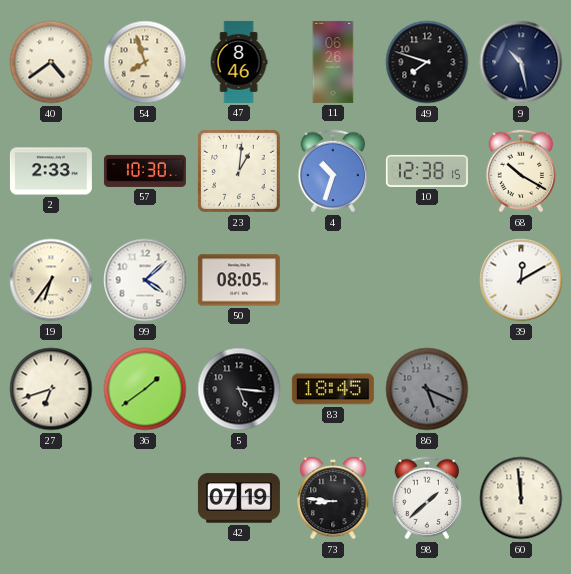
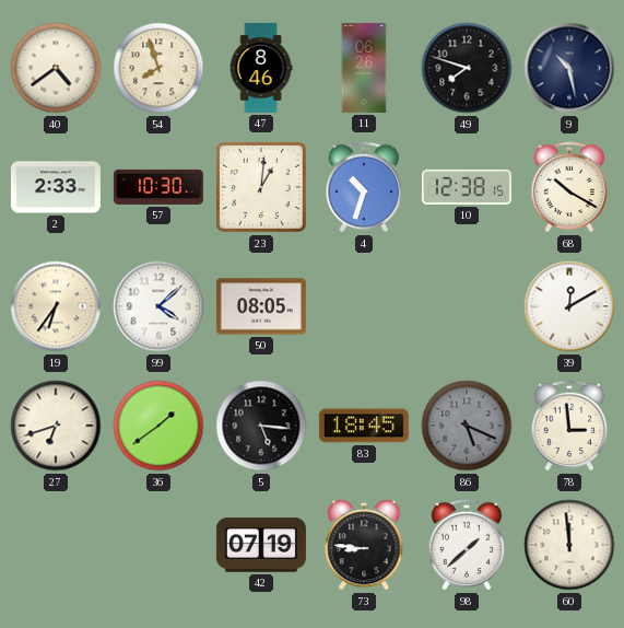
78: none -> 2:59 (569, 426)
